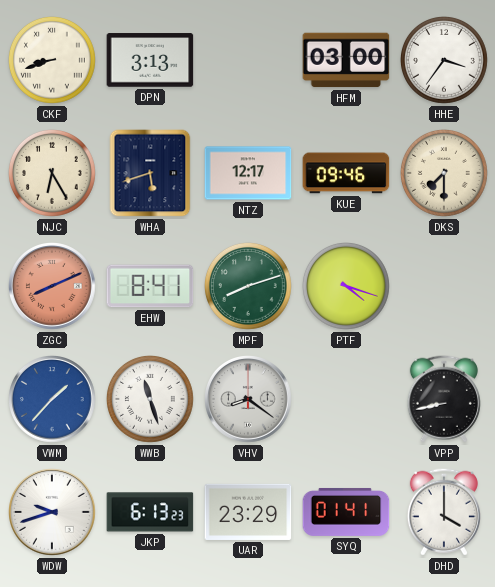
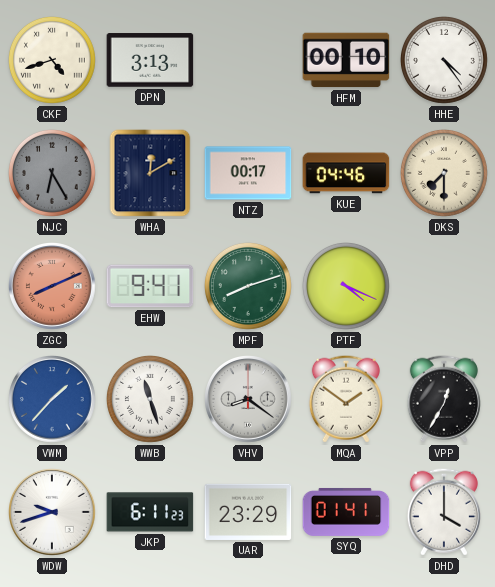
CKF: 8:42 -> 4:42 (53, 61)
HFM: 03:00 -> 00:10 (346, 60)
HHE: 3:36 -> 4:24 (445, 61)
NJC dial: cream -> grey (53, 174)
WHA: 5:42 -> 12:10 (150, 173)
NTZ: 12:17 -> 00:17 (248, 173)
KUE: 09:46 -> 04:46 (346, 173)
EHW: 8:41 -> 9:41 (150, 286)
PTF: 4:18 -> 4:19 (347, 287)
MQA: none -> 1:51 (346, 399)
VPP: 8:43 -> 12:35 (444, 399)
JKP: 6:13 -> 6:11 (150, 512)
